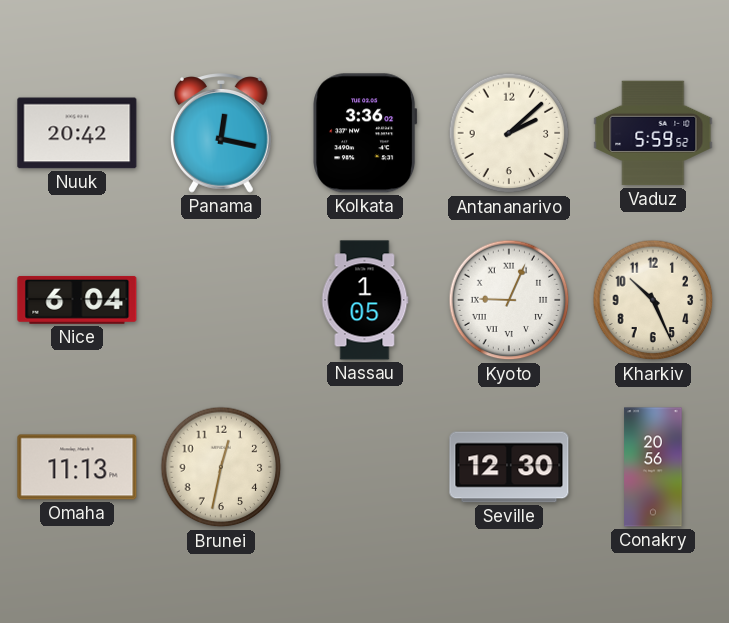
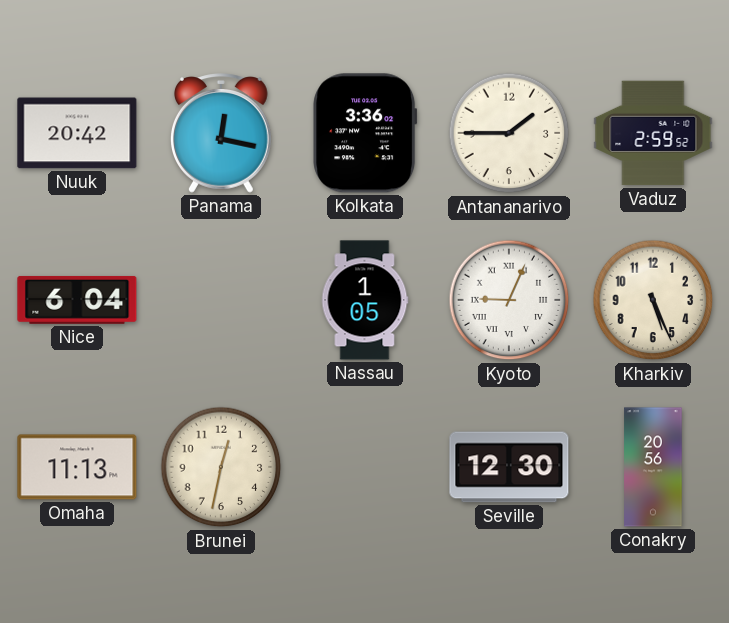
Antananarivo: 2:08 -> 1:45 (509, 133)
Vaduz: 5:59 -> 2:59 (653, 133)
Kharkiv: 10:26 -> 5:26 (653, 300)
